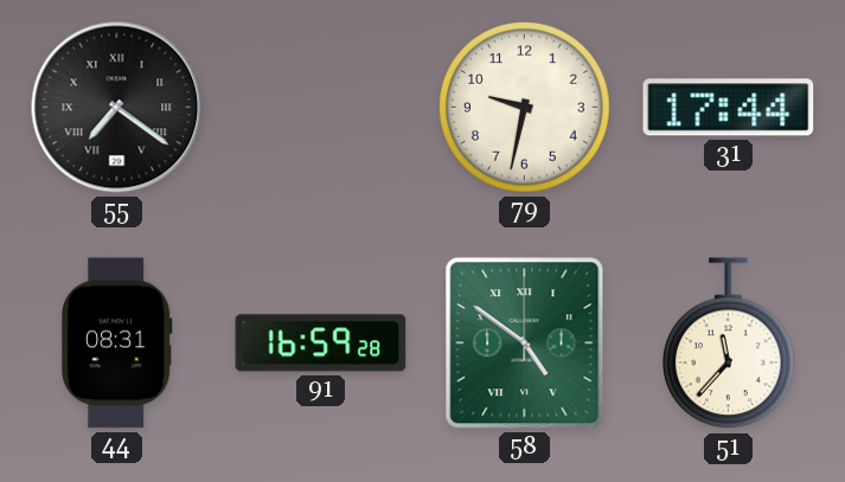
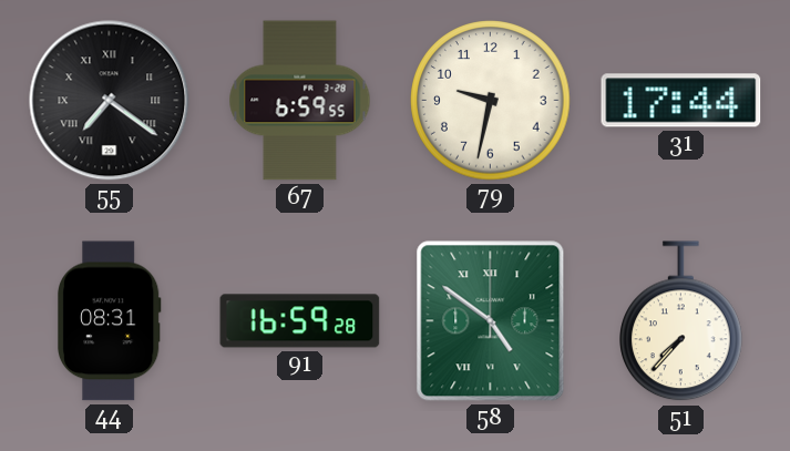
67: none -> 6:59 (300, 101)
51: 11:37 -> 7:37 (681, 321)
